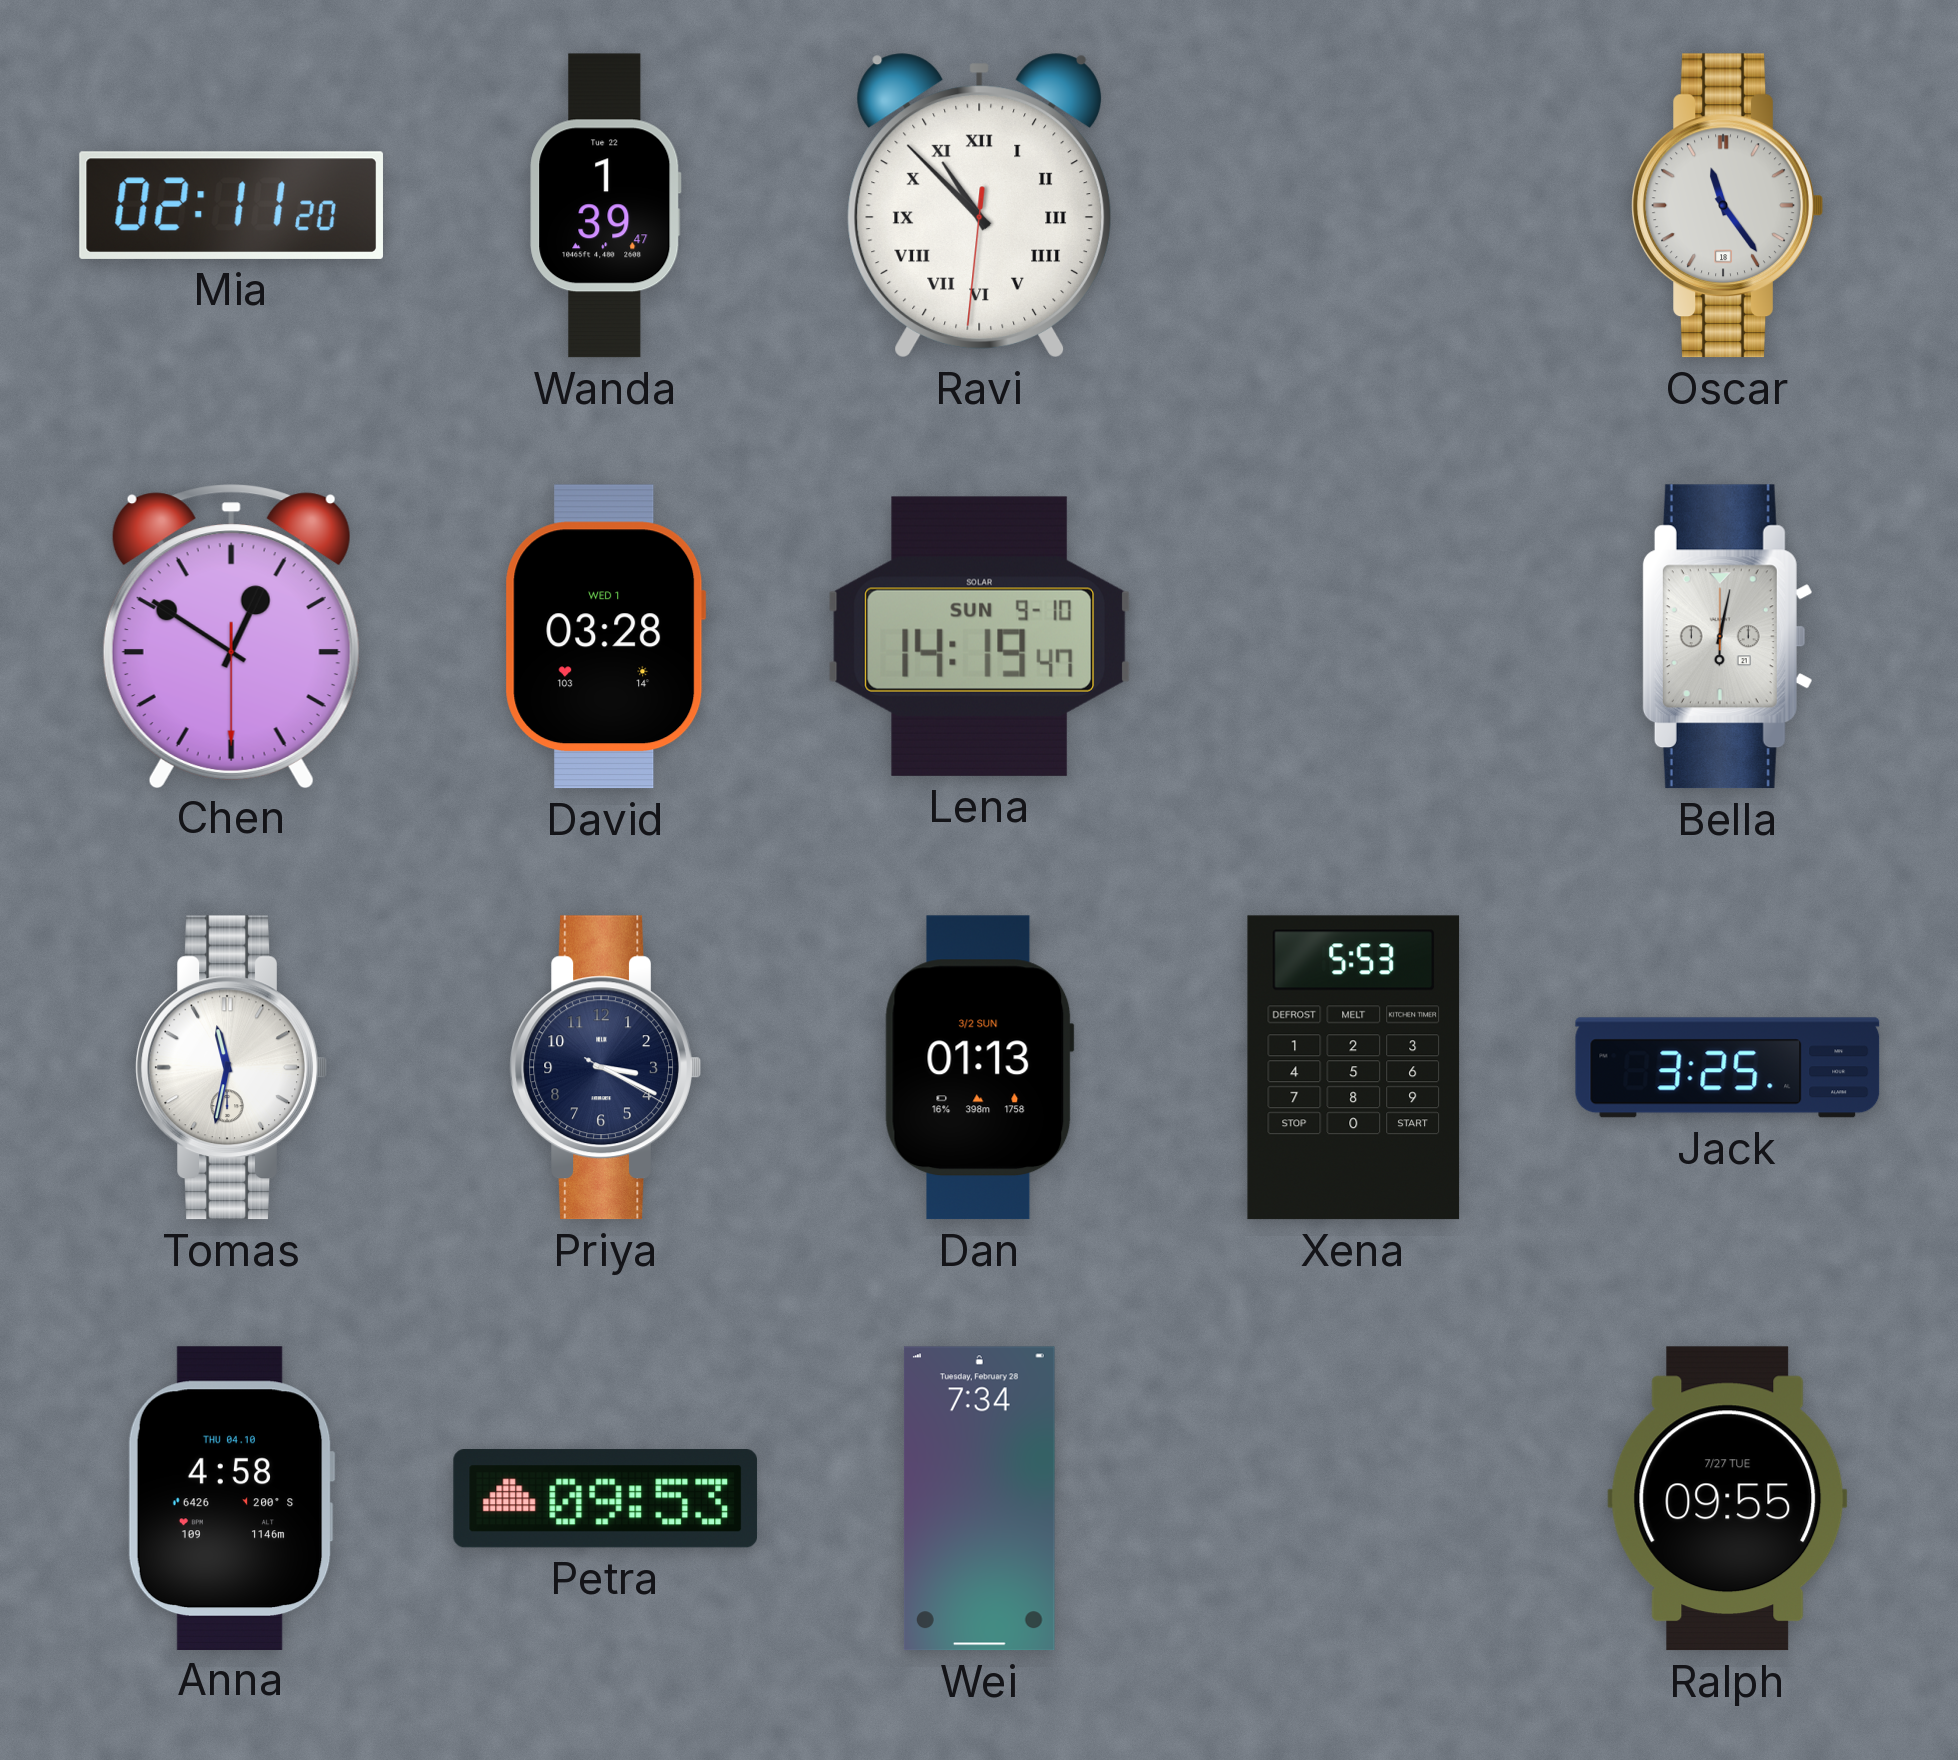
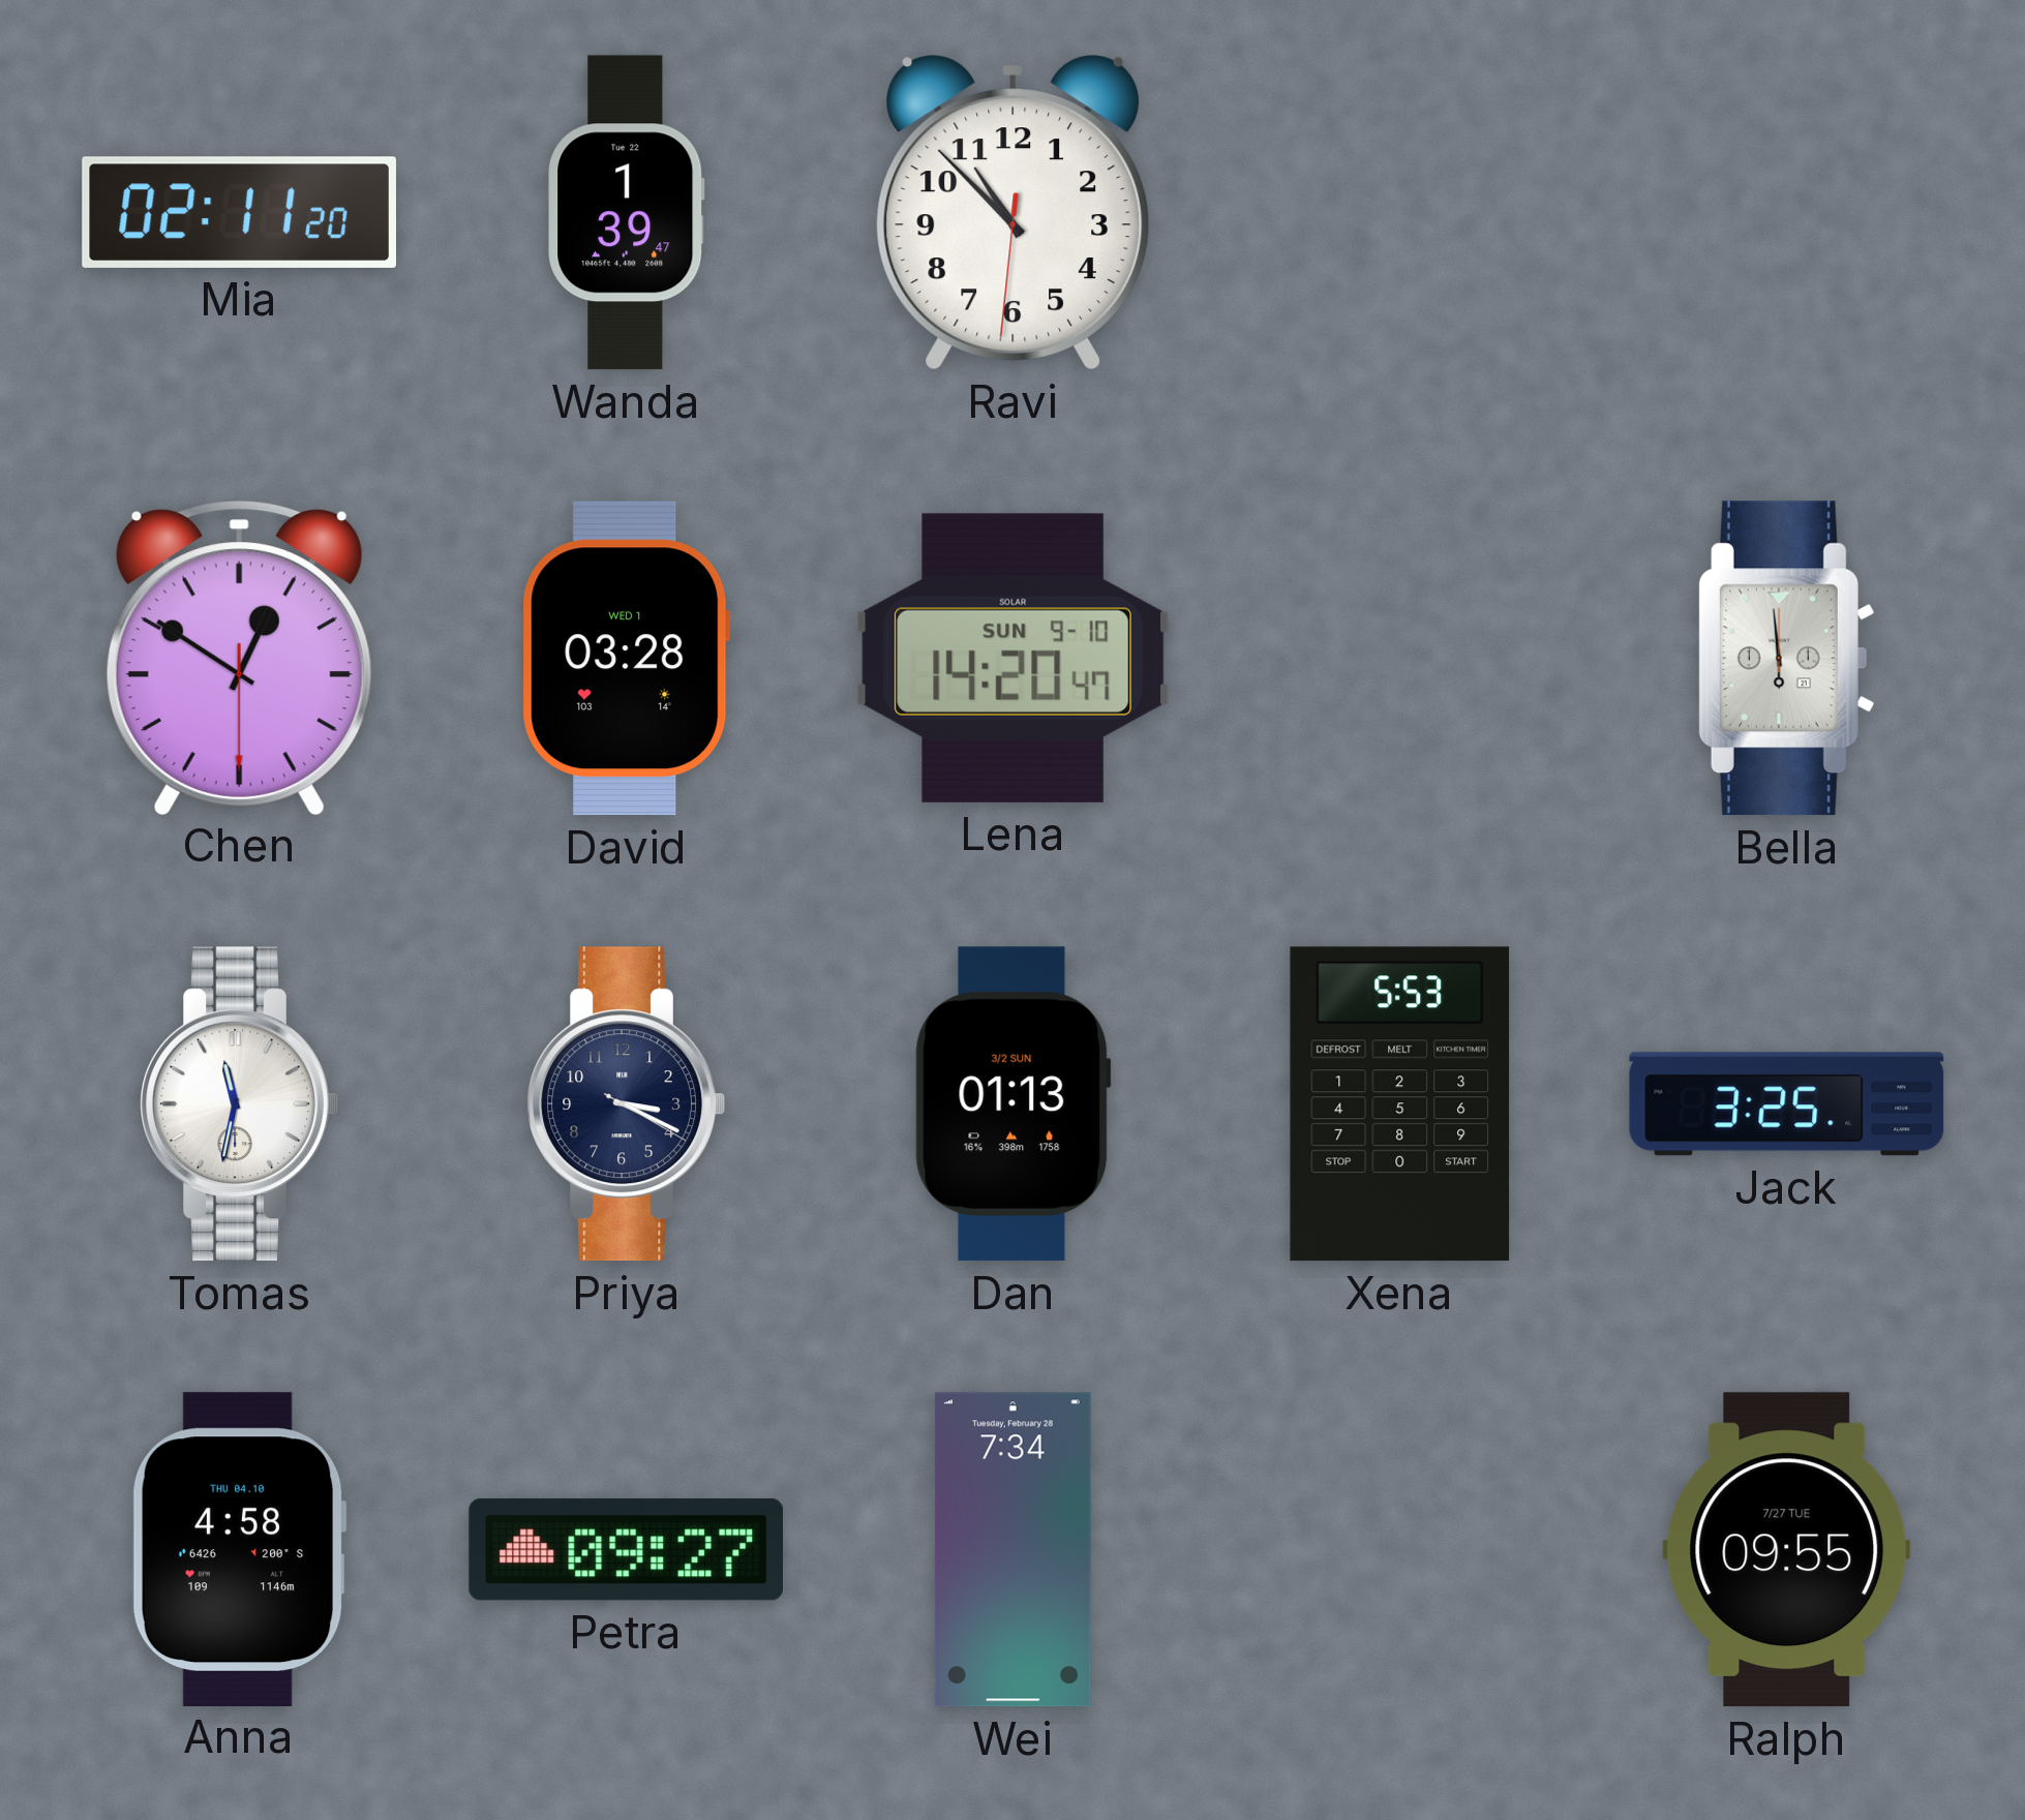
Ravi numerals: Roman -> Arabic (1012, 213)
Oscar: 11:24 -> none (1727, 206)
Lena: 14:19 -> 14:20 (1012, 658)
Bella: 6:02 -> 5:59 (1786, 659)
Petra: 09:53 -> 09:27 (627, 1550)
